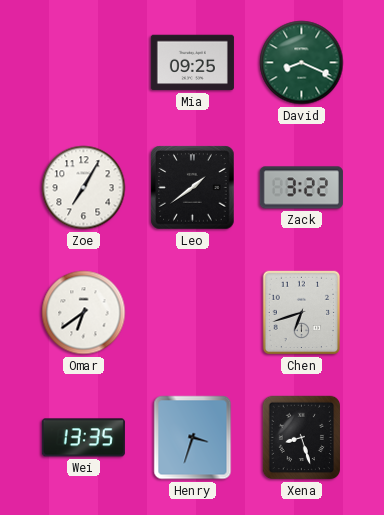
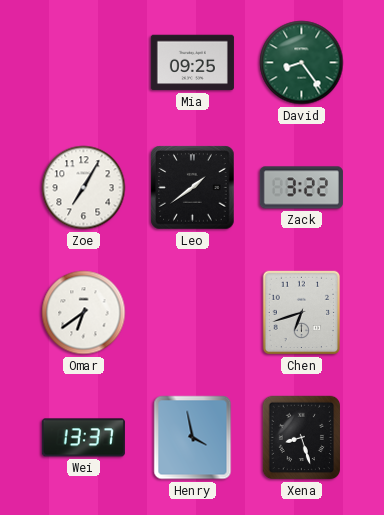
David: 8:19 -> 8:24 (302, 63)
Wei: 13:35 -> 13:37 (83, 438)
Henry: 3:33 -> 3:58 (193, 438)
